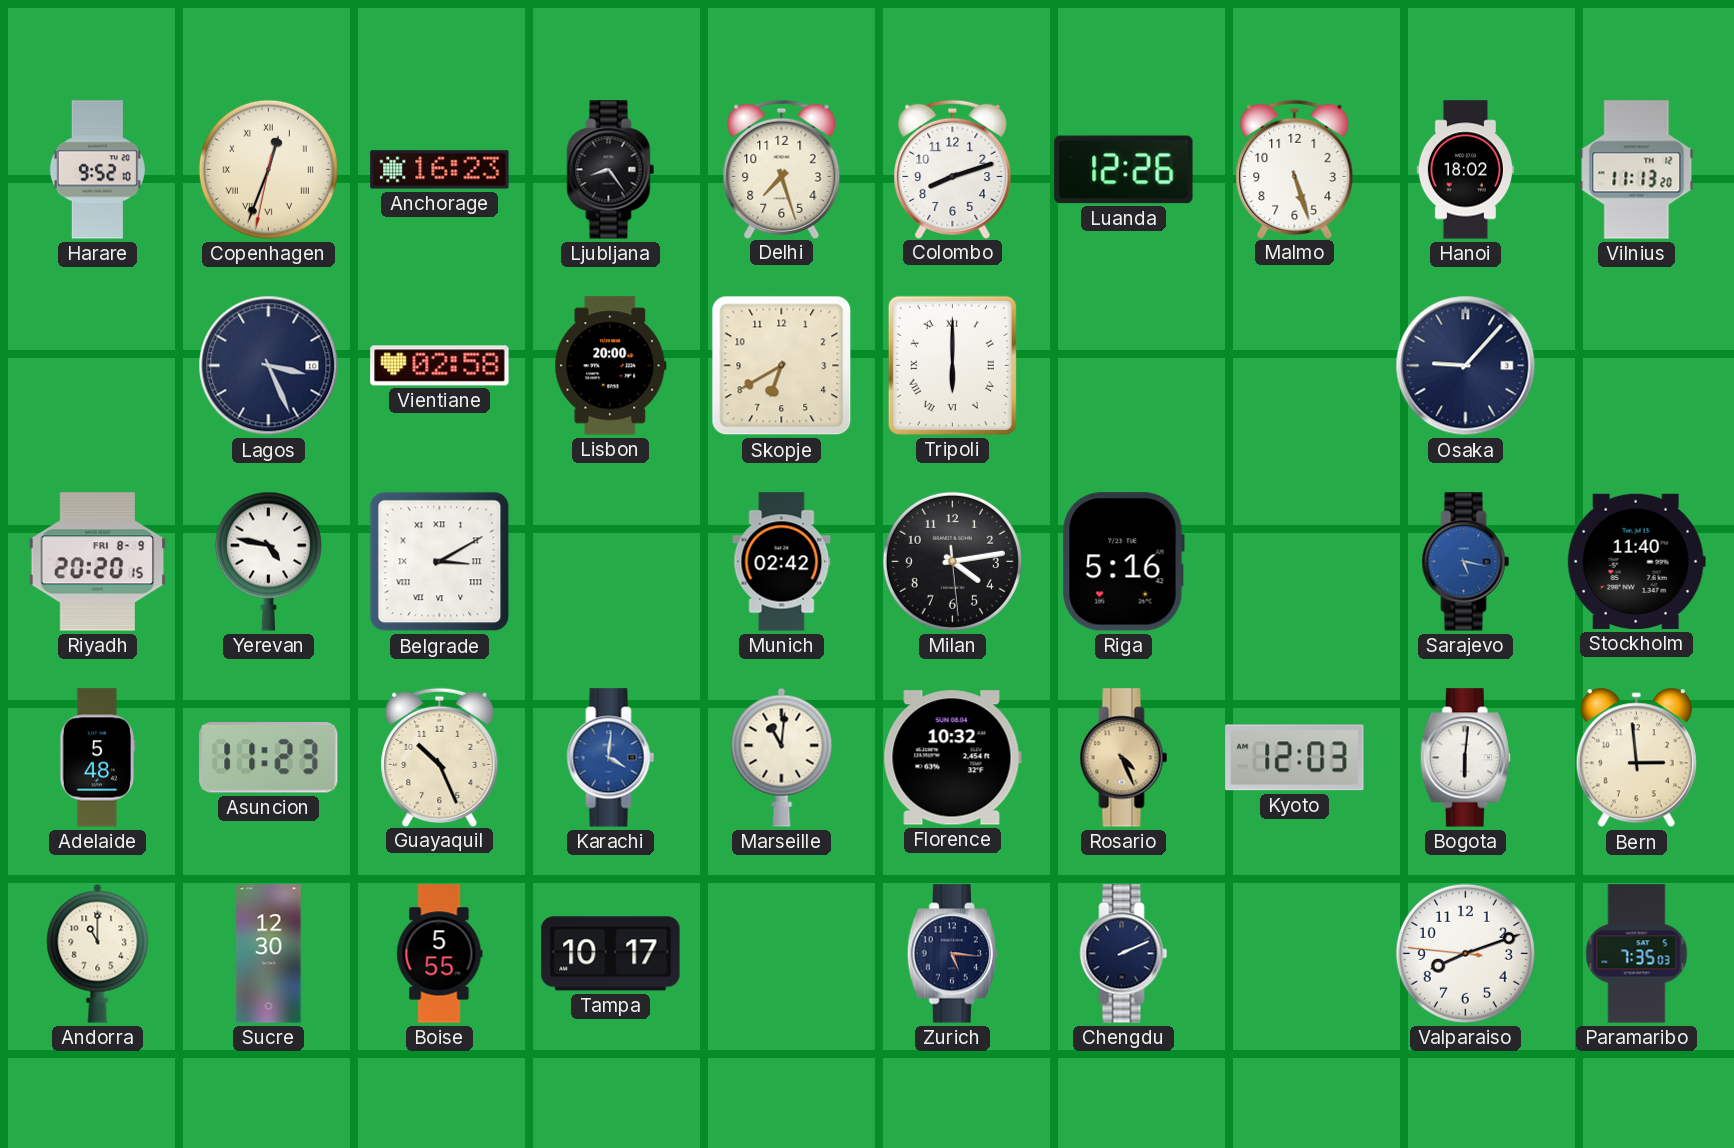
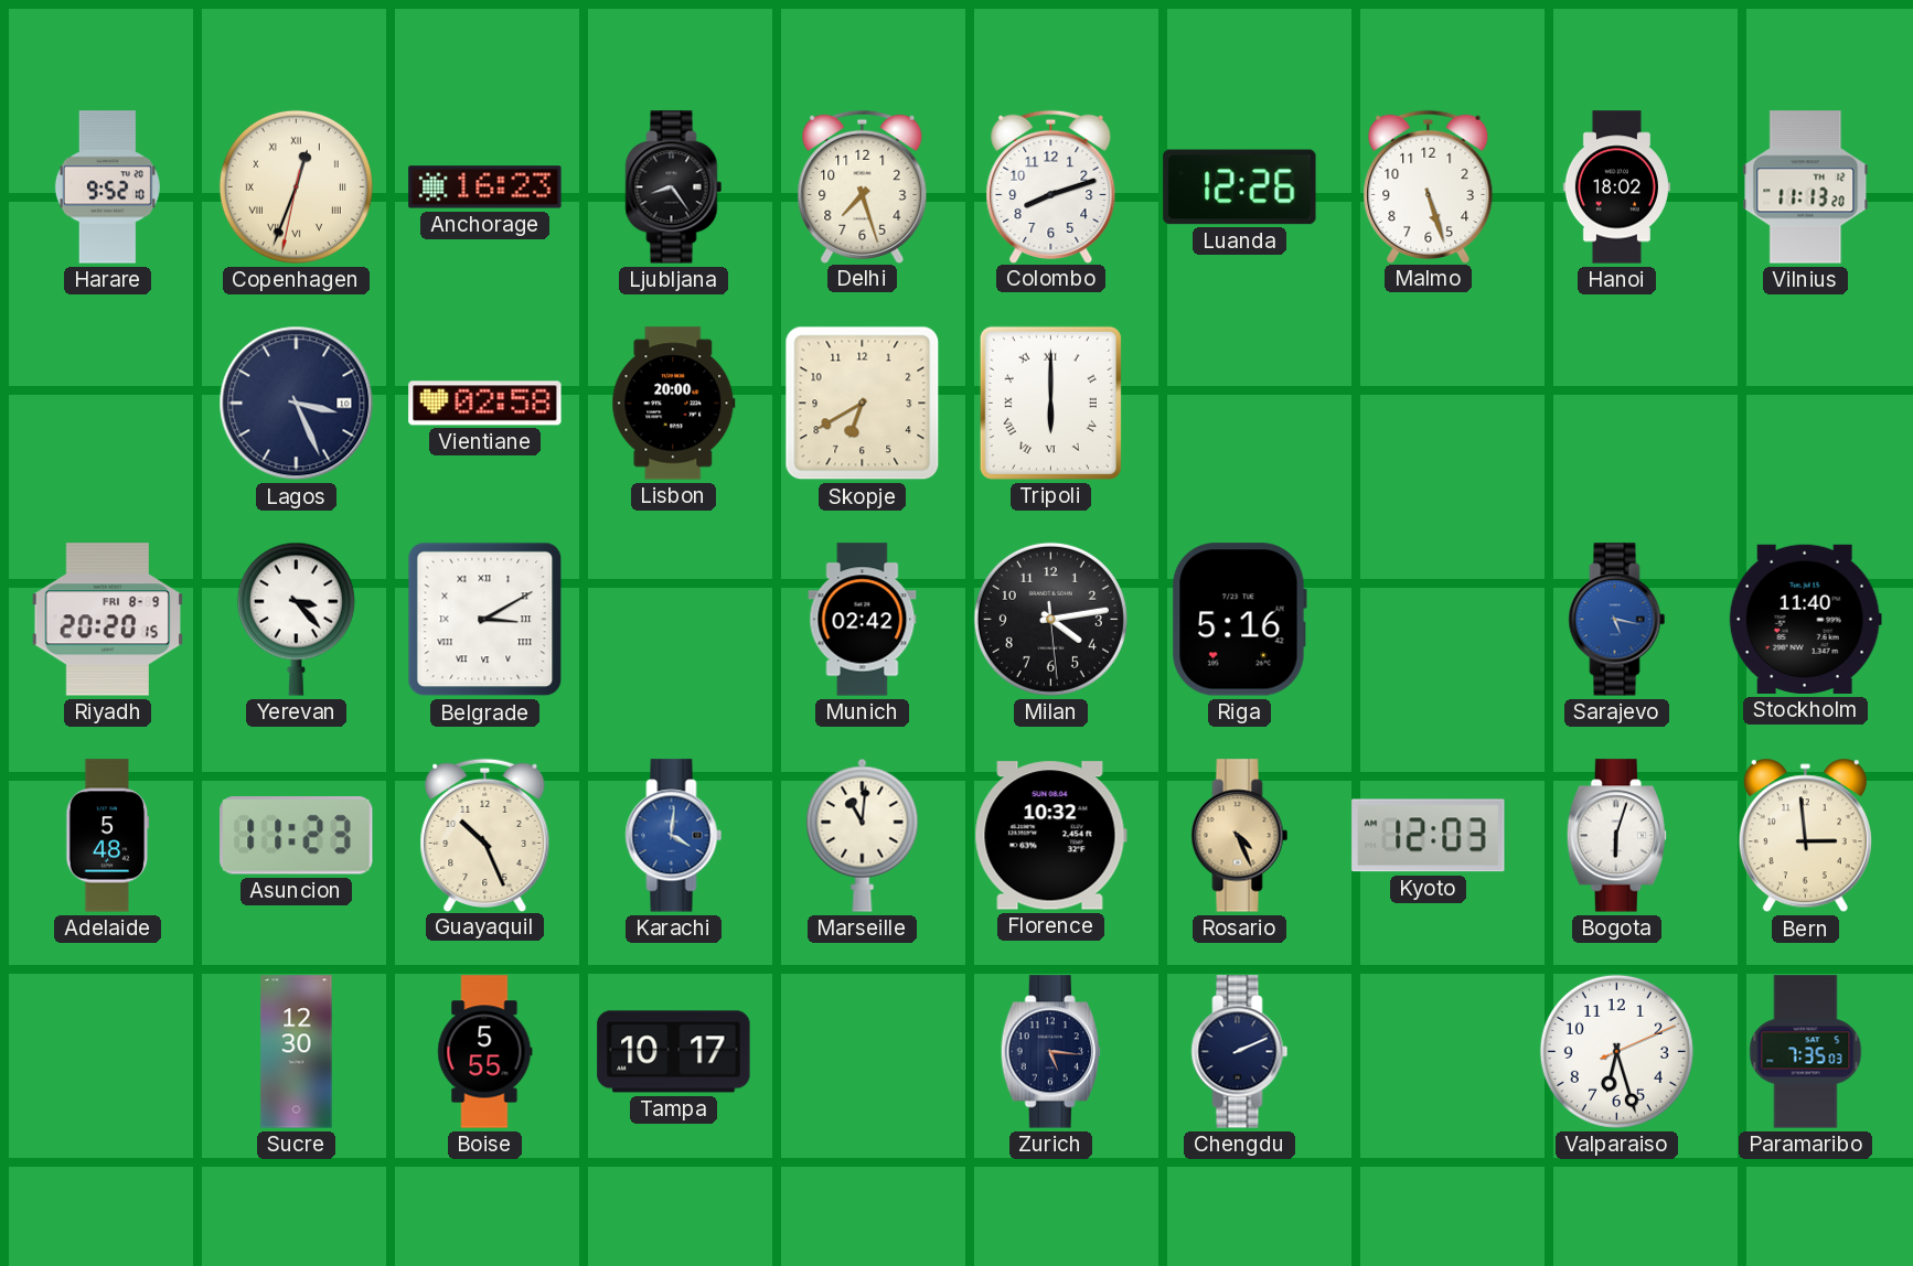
Osaka: 9:07 -> none (1466, 366)
Yerevan: 4:47 -> 3:23 (296, 619)
Bogota: 6:01 -> 6:03 (1616, 836)
Andorra: 11:00 -> none (98, 953)
Valparaiso: 8:11 -> 6:27 (1616, 1051)
